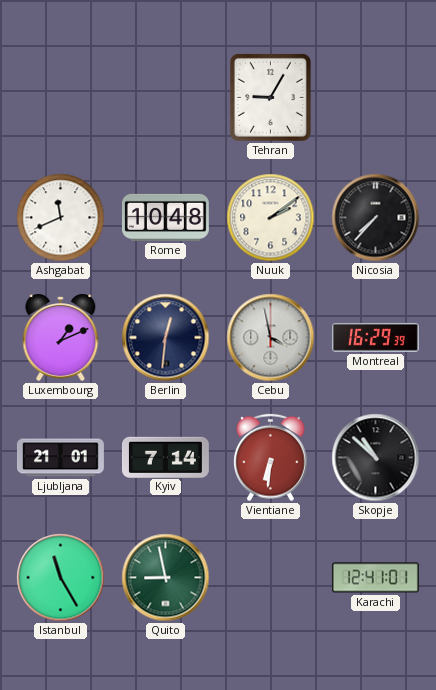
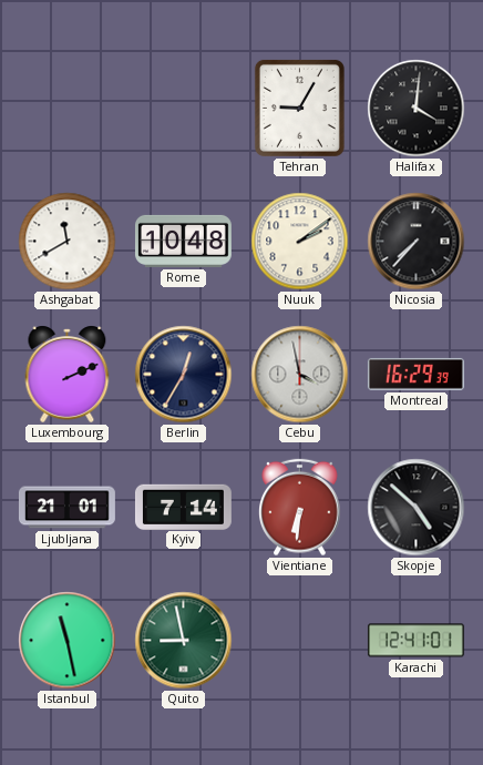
Halifax: none -> 4:01 (417, 109)
Ashgabat: 11:41 -> 11:40 (68, 242)
Luxembourg: 1:11 -> 2:11 (68, 374)
Berlin: 12:31 -> 12:35 (184, 375)
Skopje: 10:52 -> 4:52 (417, 508)
Istanbul: 11:25 -> 11:28 (68, 641)
